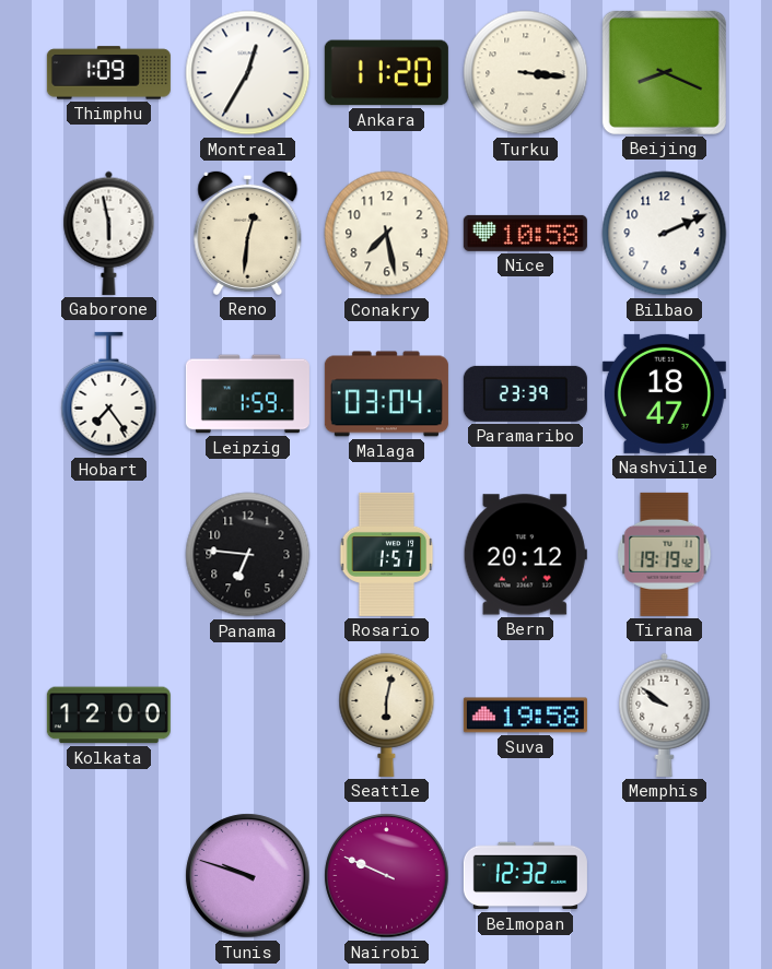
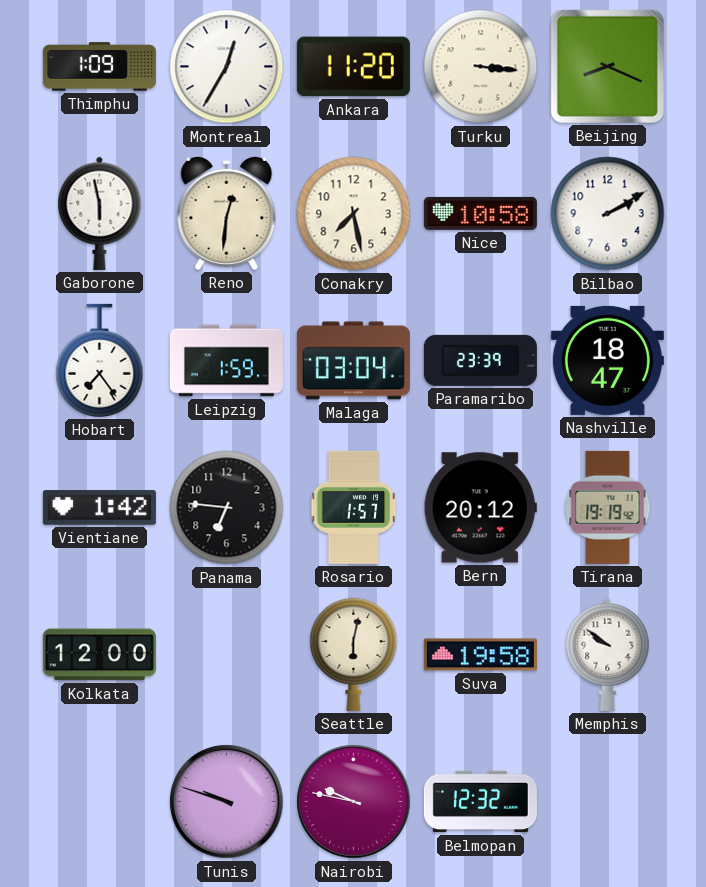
Bilbao: 2:11 -> 2:10 (608, 214)
Vientiane: none -> 1:42 (99, 508)
Nairobi: 9:49 -> 9:47 (354, 802)
